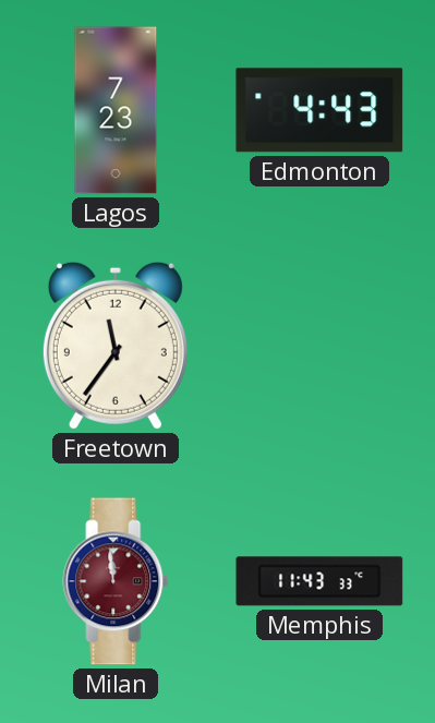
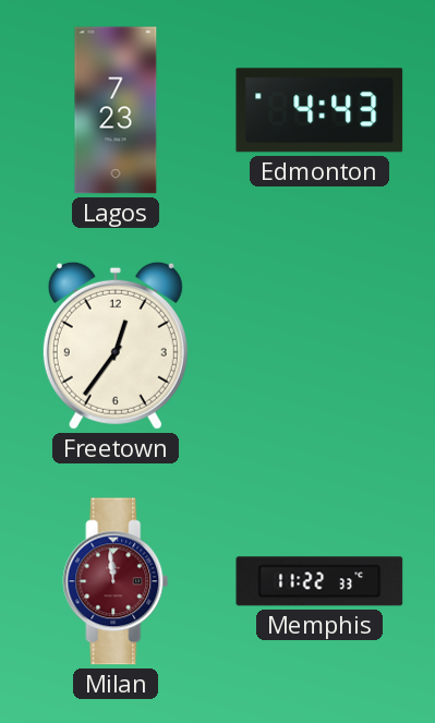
Freetown: 11:36 -> 12:36 (116, 346)
Memphis: 11:43 -> 11:22 (319, 581)
